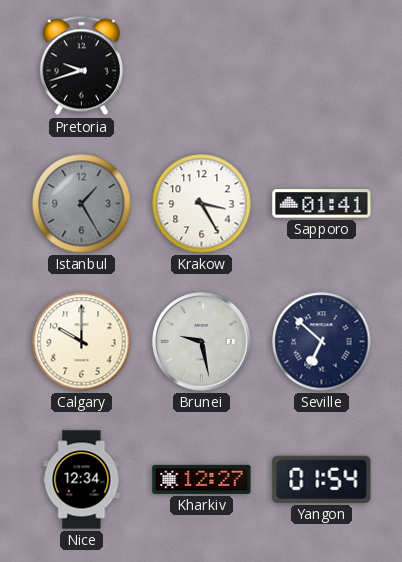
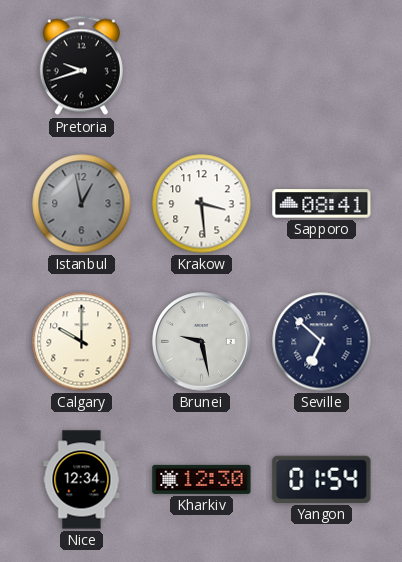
Istanbul: 1:25 -> 12:58 (82, 204)
Krakow: 3:25 -> 3:29 (202, 204)
Sapporo: 01:41 -> 08:41 (322, 204)
Kharkiv: 12:27 -> 12:30 (202, 479)
